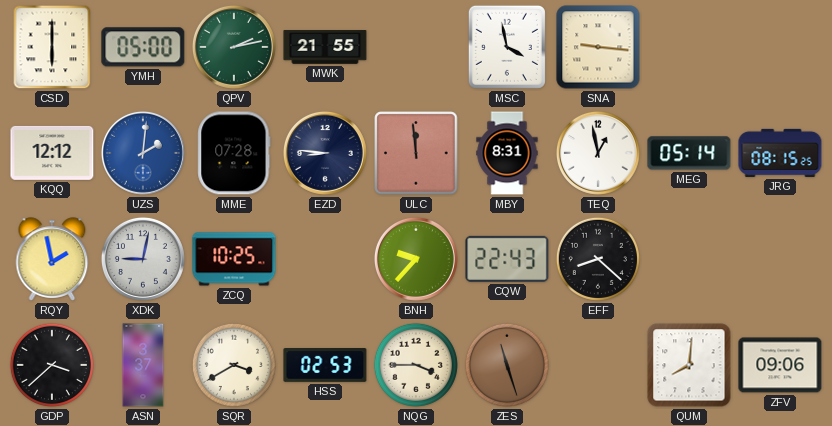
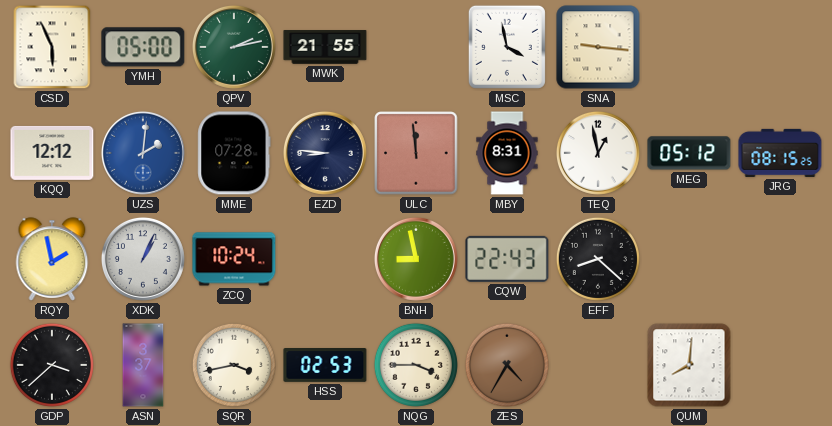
CSD: 6:00 -> 5:56 (52, 47)
MEG: 05:14 -> 05:12 (689, 153)
XDK: 9:02 -> 1:04 (143, 259)
ZCQ: 10:25 -> 10:24 (234, 259)
BNH: 9:37 -> 8:58 (416, 259)
SQR: 3:40 -> 3:43 (234, 365)
ZES: 11:27 -> 4:35 (507, 365)
ZFV: 09:06 -> none (780, 365)
